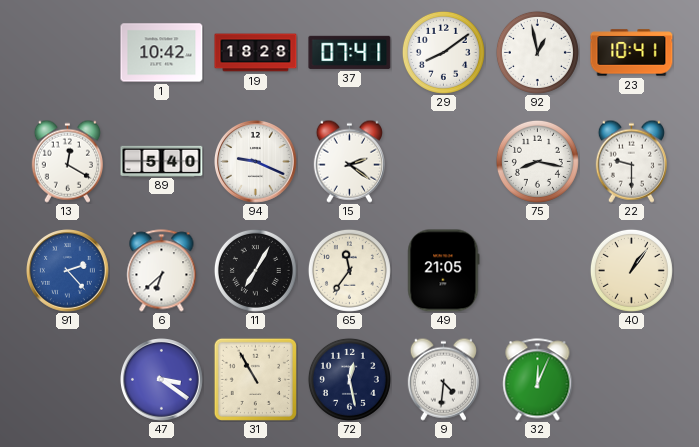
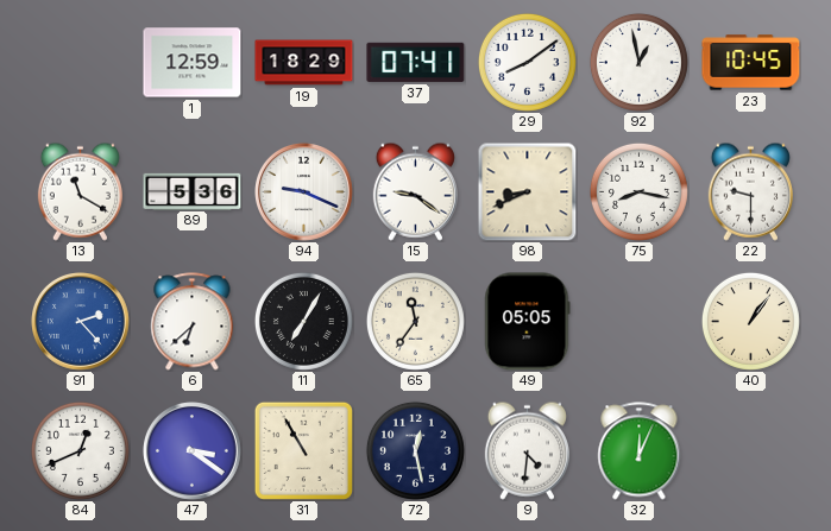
1: 10:42 -> 12:59 (193, 63)
19: 18:28 -> 18:29 (304, 63)
23: 10:41 -> 10:45 (751, 63)
13: 12:20 -> 11:20 (80, 191)
89: 5:40 -> 5:36 (193, 191)
15: 2:21 -> 9:21 (415, 191)
98: none -> 8:41 (527, 191)
49: 21:05 -> 05:05 (528, 322)
84: none -> 12:41 (80, 450)
